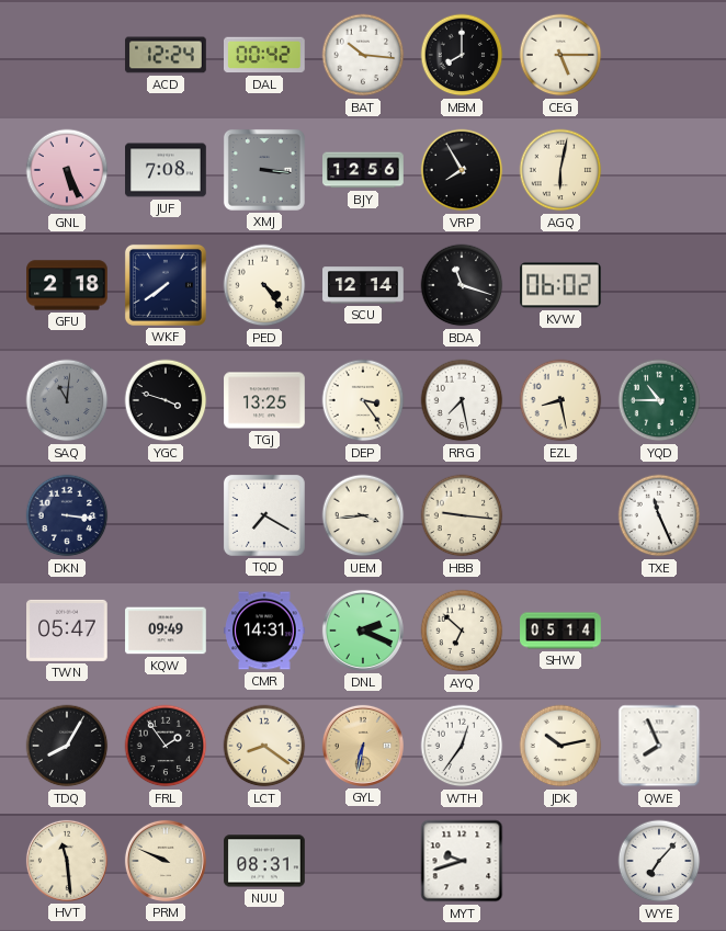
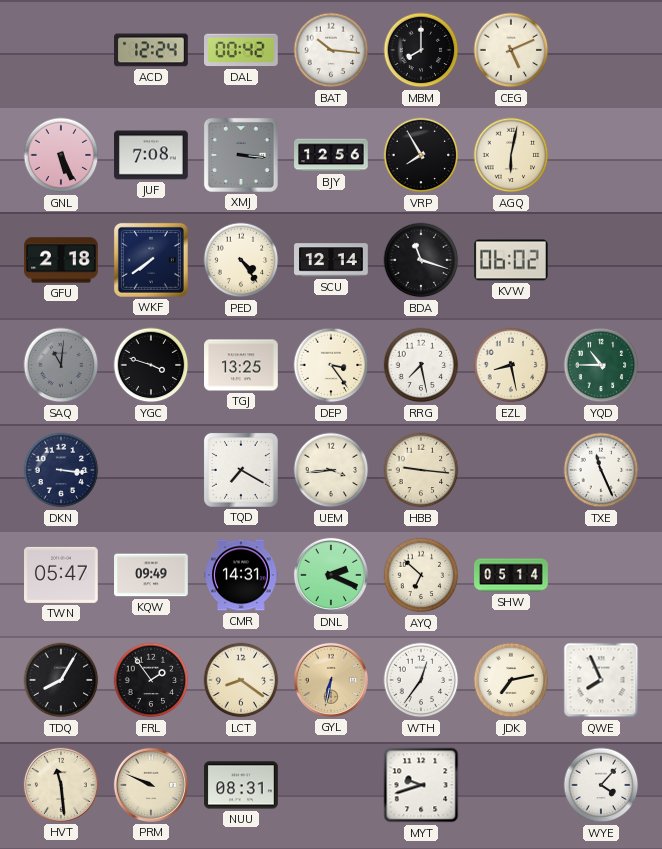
CEG: 5:15 -> 5:11 (511, 50)
JDK: 10:13 -> 7:13 (511, 680)
WYE: 7:07 -> 4:07 (601, 785)
